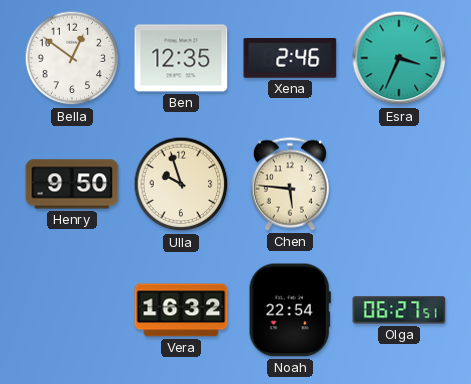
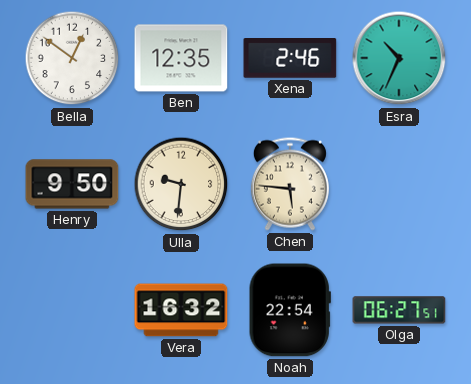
Esra: 3:34 -> 10:34 (399, 58)
Ulla: 9:57 -> 9:31 (181, 184)
